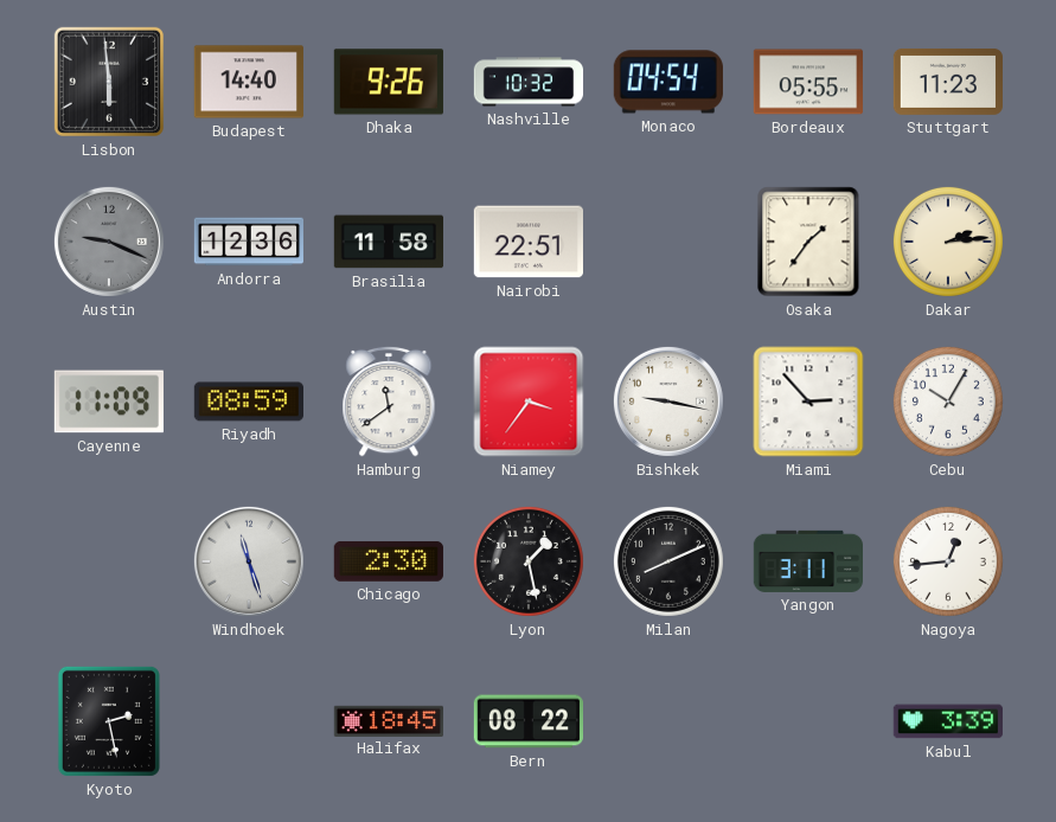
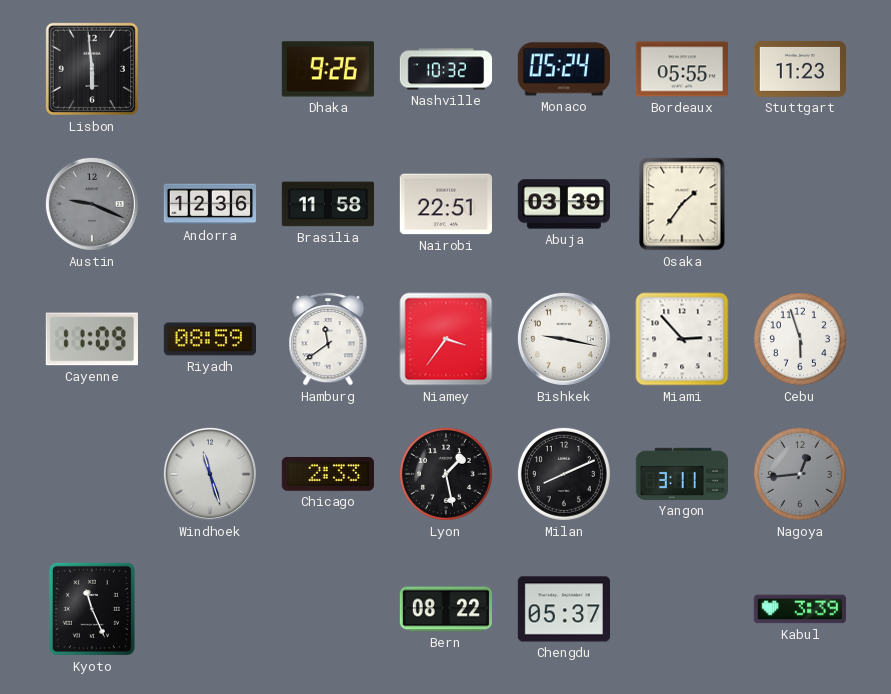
Budapest: 14:40 -> none (249, 82)
Monaco: 04:54 -> 05:24 (564, 69)
Abuja: none -> 03:39 (563, 204)
Dakar: 2:14 -> none (948, 242)
Cebu: 10:05 -> 5:57 (800, 339)
Chicago: 2:30 -> 2:33 (328, 474)
Nagoya dial: white -> grey (800, 474)
Kyoto: 2:28 -> 11:26 (92, 609)
Halifax: 18:45 -> none (388, 720)
Chengdu: none -> 05:37 (563, 609)
